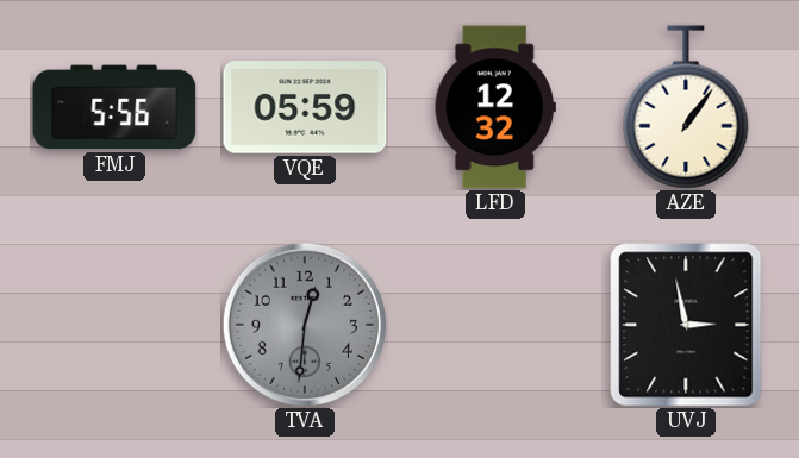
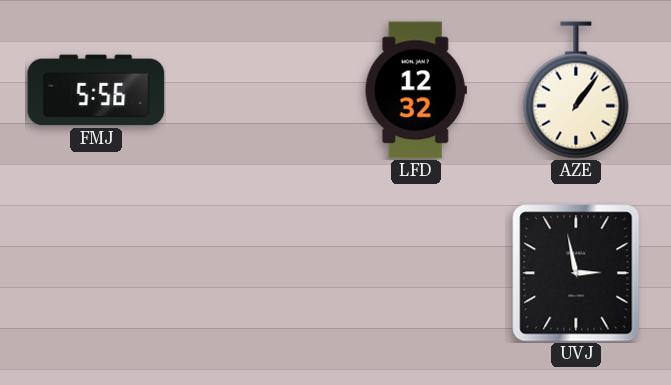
VQE: 05:59 -> none (305, 107)
TVA: 12:31 -> none (305, 325)
